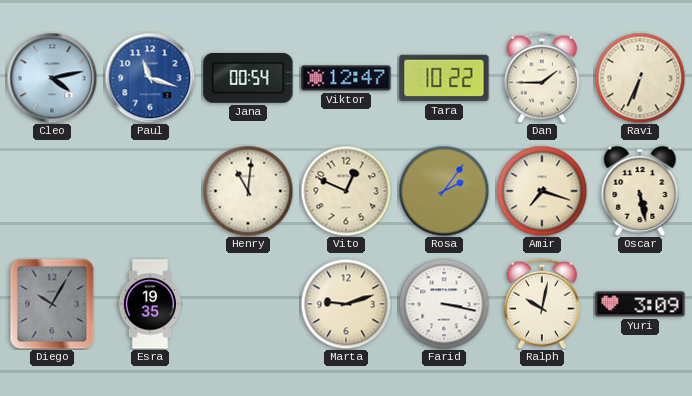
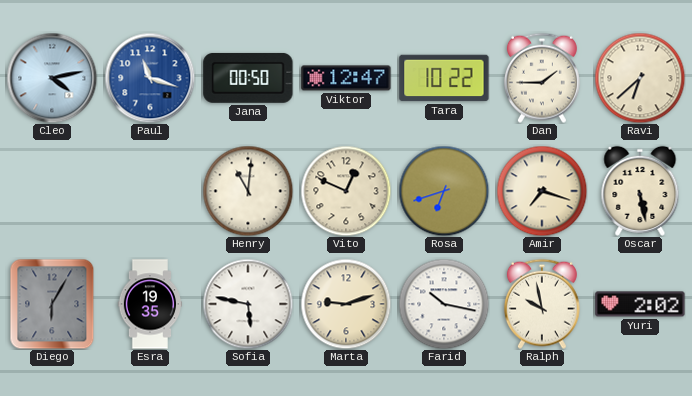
Jana: 00:54 -> 00:50 (248, 78)
Ravi: 6:34 -> 6:38 (640, 78)
Rosa: 2:06 -> 6:42 (444, 191)
Diego: 10:05 -> 6:05 (52, 304)
Sofia: none -> 5:47 (248, 304)
Farid: 3:17 -> 10:17 (444, 304)
Ralph: 10:02 -> 9:58 (542, 304)
Yuri: 3:09 -> 2:02 (640, 304)
